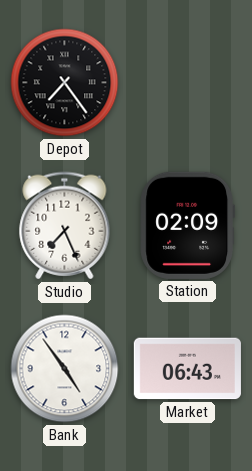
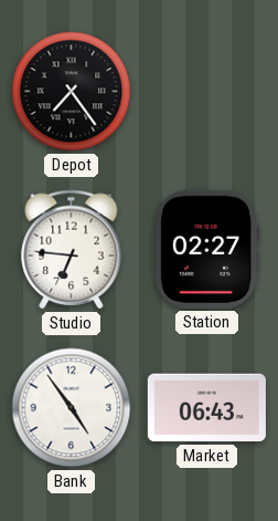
Studio: 7:26 -> 6:46 (72, 250)
Station: 02:09 -> 02:27 (206, 249)
